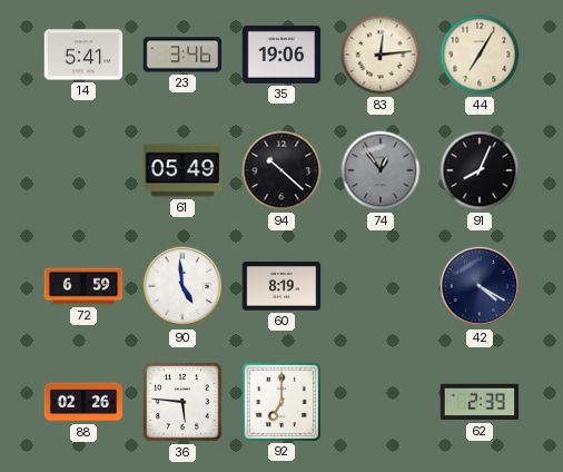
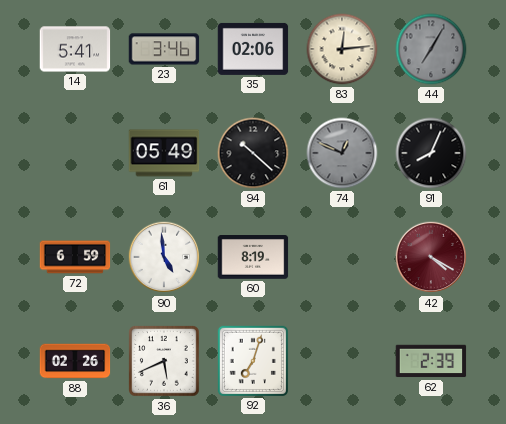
35: 19:06 -> 02:06 (253, 49)
44 dial: cream -> grey (431, 49)
74: 12:54 -> 12:49 (342, 153)
42 dial: navy -> burgundy (431, 257)
36: 5:46 -> 5:41 (165, 362)
92: 7:00 -> 7:03 (252, 360)
